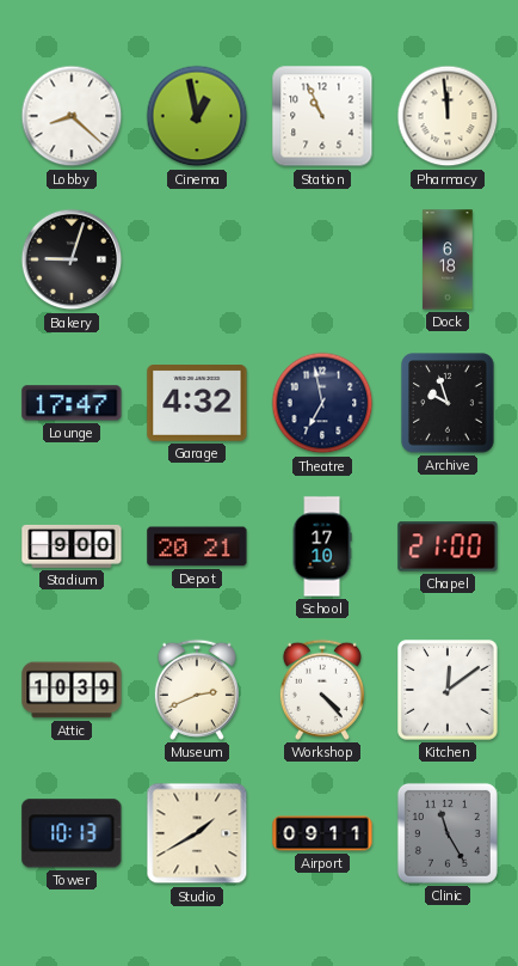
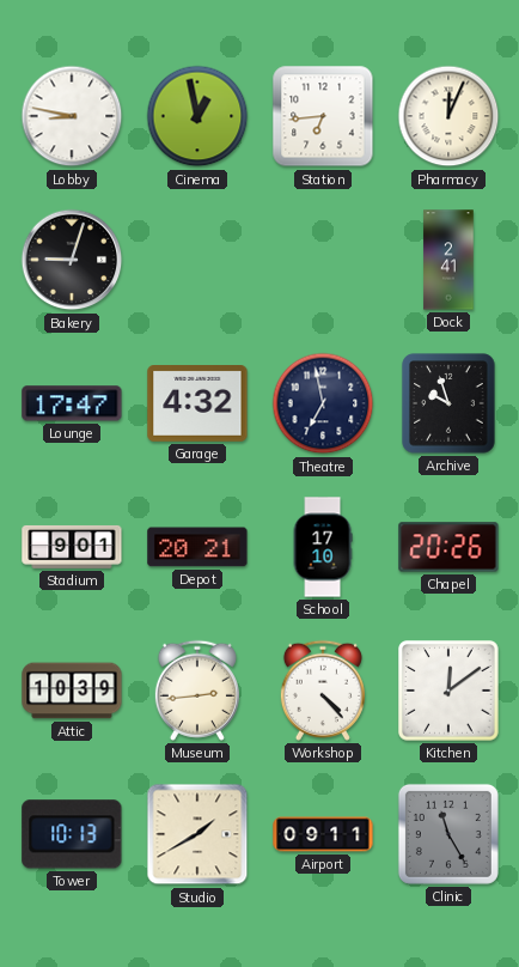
Lobby: 8:22 -> 8:47 (72, 116)
Station: 10:56 -> 6:44 (323, 116)
Pharmacy: 11:59 -> 12:04 (448, 116)
Dock: 6:18 -> 2:41 (448, 260)
Stadium: 9:00 -> 9:01 (72, 547)
Chapel: 21:00 -> 20:26 (448, 547)
Museum: 2:41 -> 2:44 (197, 691)
